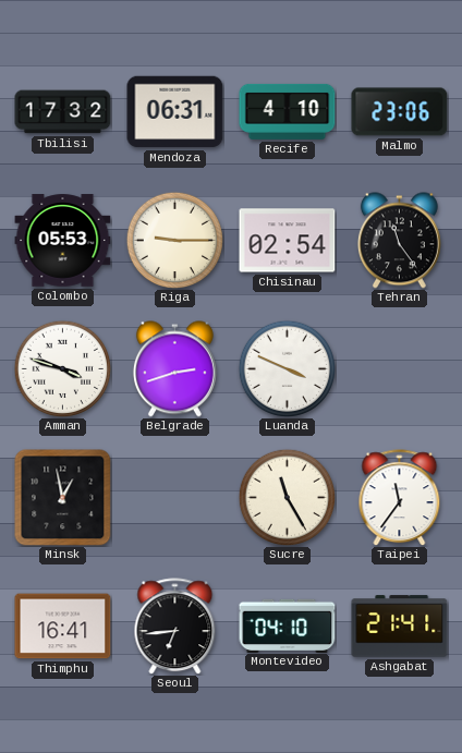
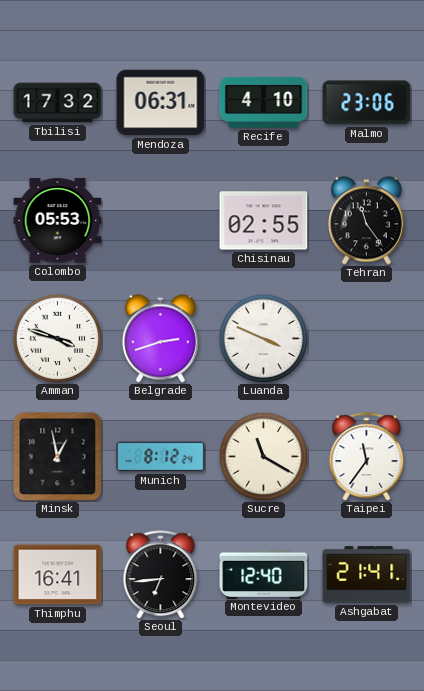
Riga: 9:15 -> none (174, 240)
Chisinau: 02:54 -> 02:55 (264, 221)
Munich: none -> 8:12 (161, 457)
Sucre: 11:25 -> 11:20 (263, 456)
Montevideo: 04:10 -> 12:40 (264, 574)
